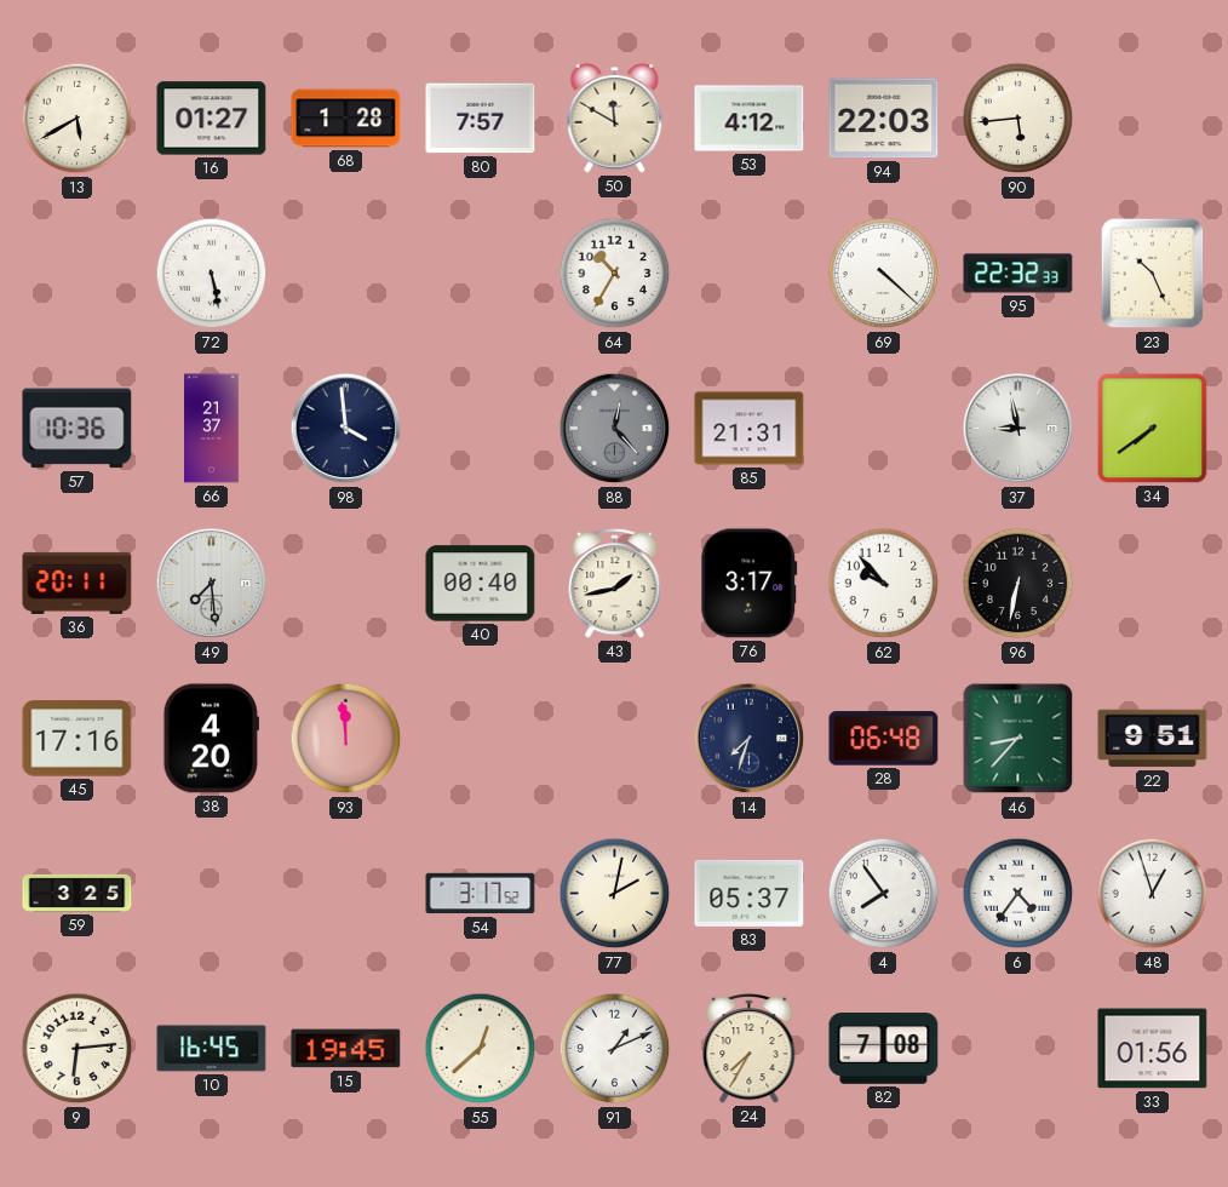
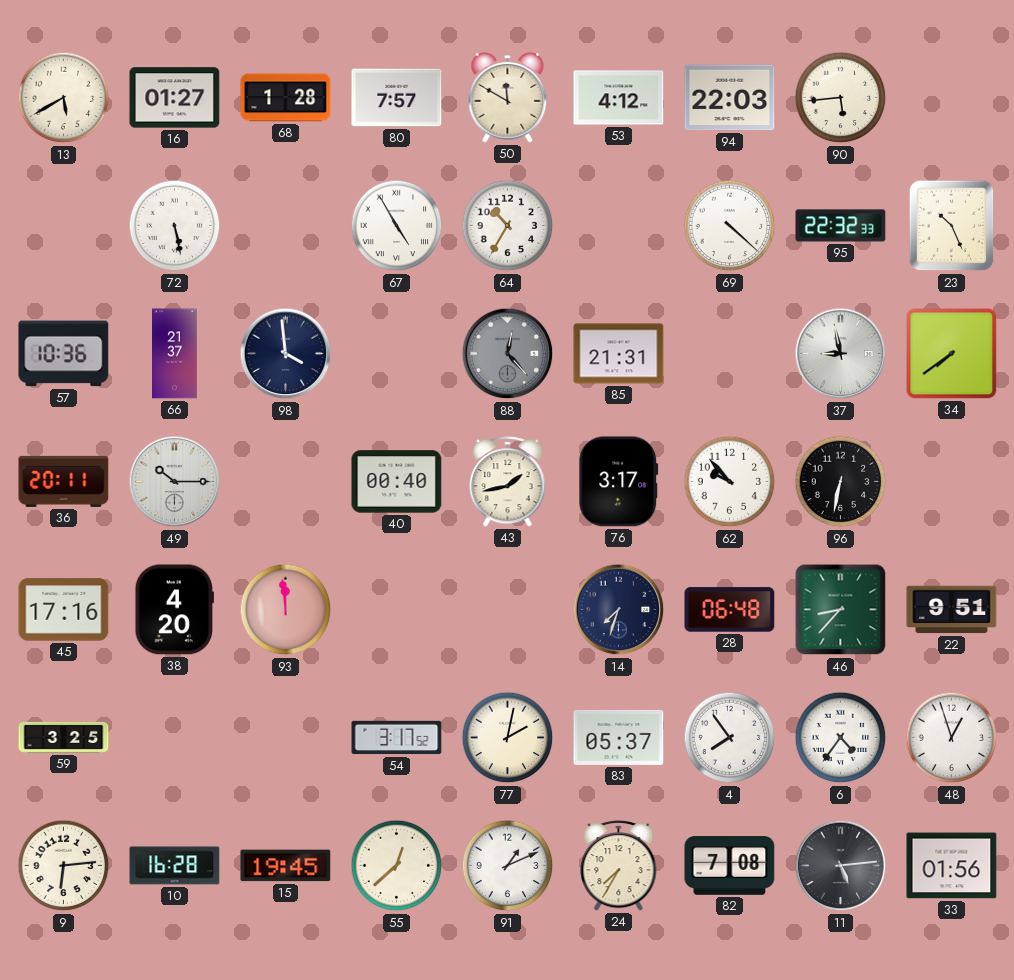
67: none -> 4:55 (397, 226)
49: 7:29 -> 10:15 (175, 482)
10: 16:45 -> 16:28 (175, 866)
11: none -> 5:14 (841, 866)
